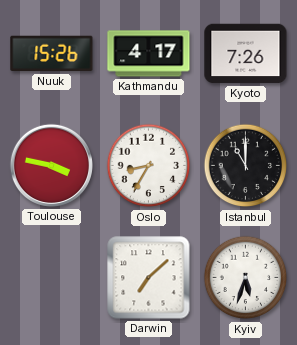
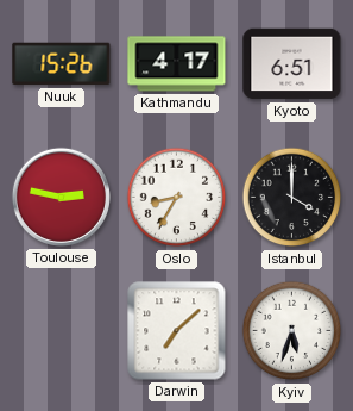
Kyoto: 7:26 -> 6:51 (292, 64)
Toulouse: 3:47 -> 2:47 (61, 197)
Istanbul: 11:00 -> 4:00 (292, 198)
